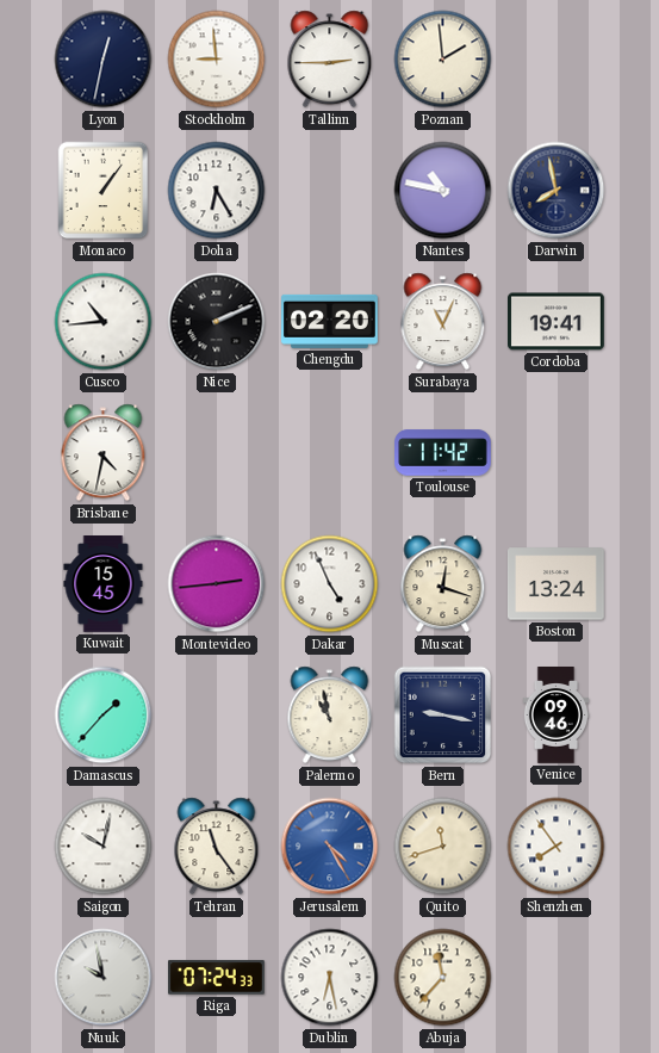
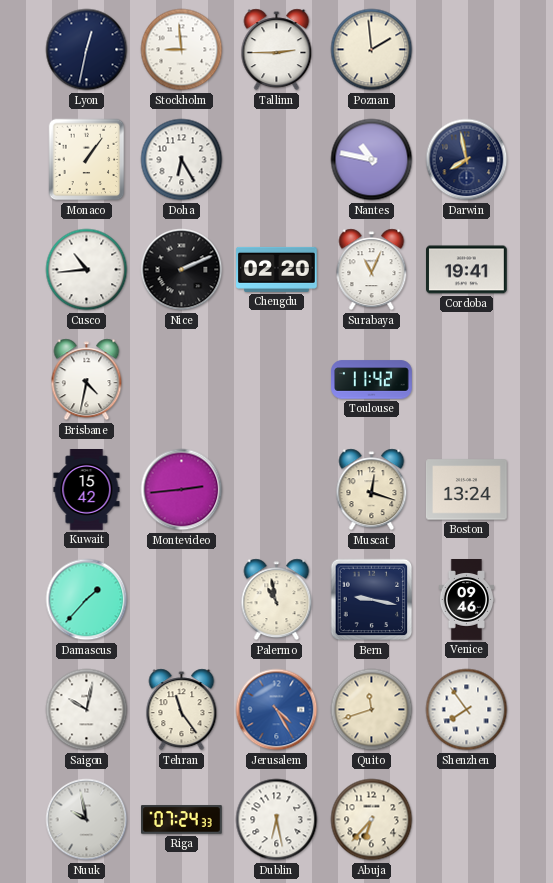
Kuwait: 15:45 -> 15:42 (87, 490)
Dakar: 4:56 -> none (330, 584)
Abuja: 11:37 -> 6:37 (372, 820)
